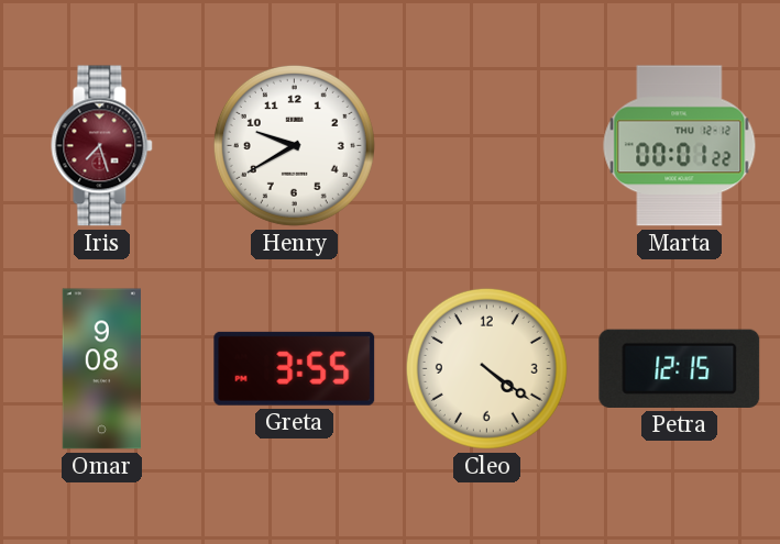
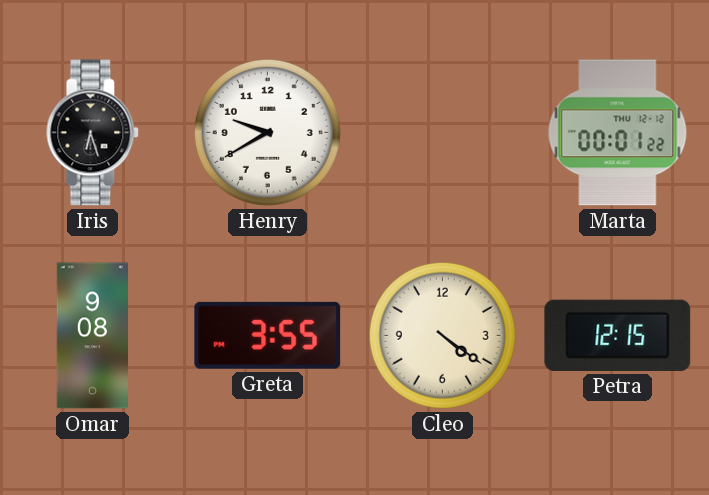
Iris: 7:27 -> 6:27 (93, 133)
Iris dial: burgundy -> black (93, 133)
